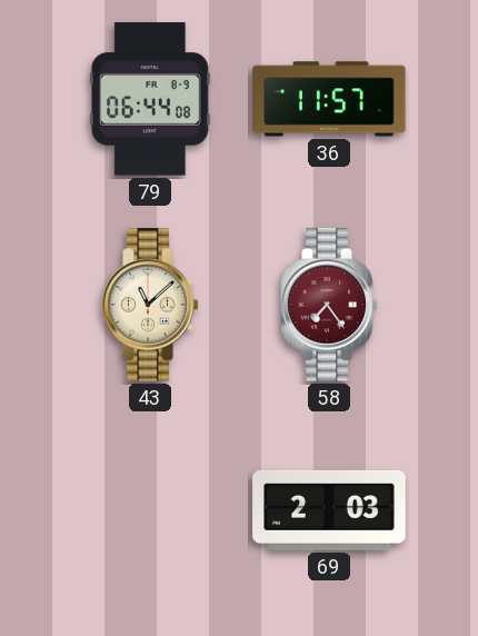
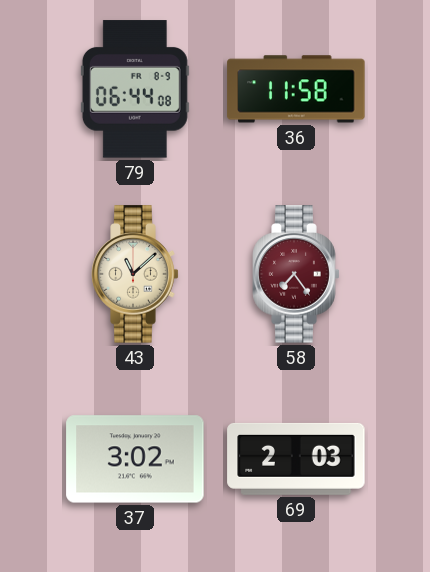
36: 11:57 -> 11:58 (296, 89)
37: none -> 3:02 (135, 459)
